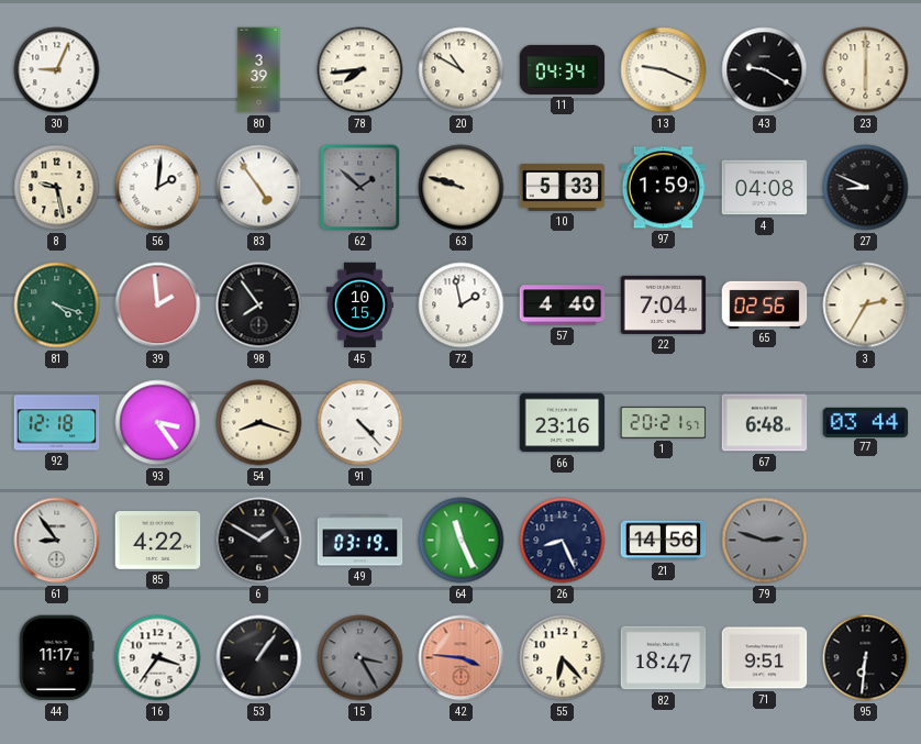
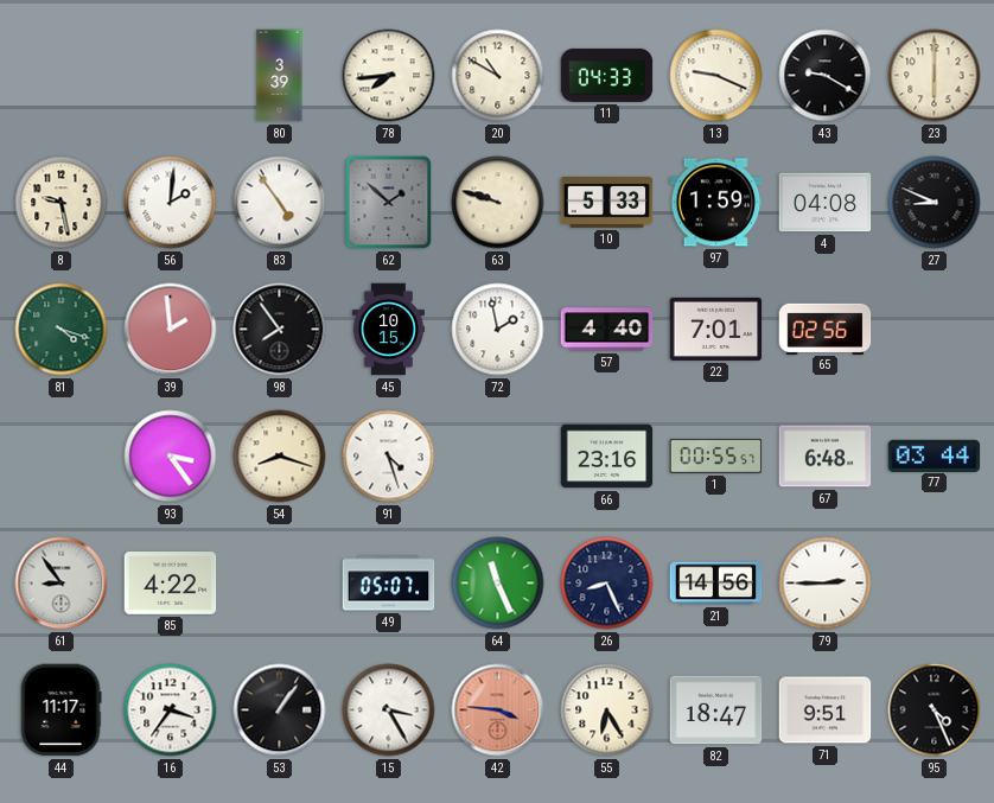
30: 9:04 -> none (57, 70)
11: 04:34 -> 04:33 (607, 75)
22: 7:04 -> 7:01 (716, 329)
3: 2:35 -> none (866, 306)
92: 12:18 -> none (57, 423)
91: 4:23 -> 4:27 (389, 457)
1: 20:21 -> 00:55 (716, 455)
6: 1:50 -> none (259, 541)
49: 03:19 -> 05:07 (389, 584)
79: 2:48 -> 2:45 (826, 584)
79 dial: grey -> white (826, 584)
15 dial: grey -> white (389, 710)
55: 6:23 -> 6:25 (607, 710)
95: 6:31 -> 4:26 (935, 710)
